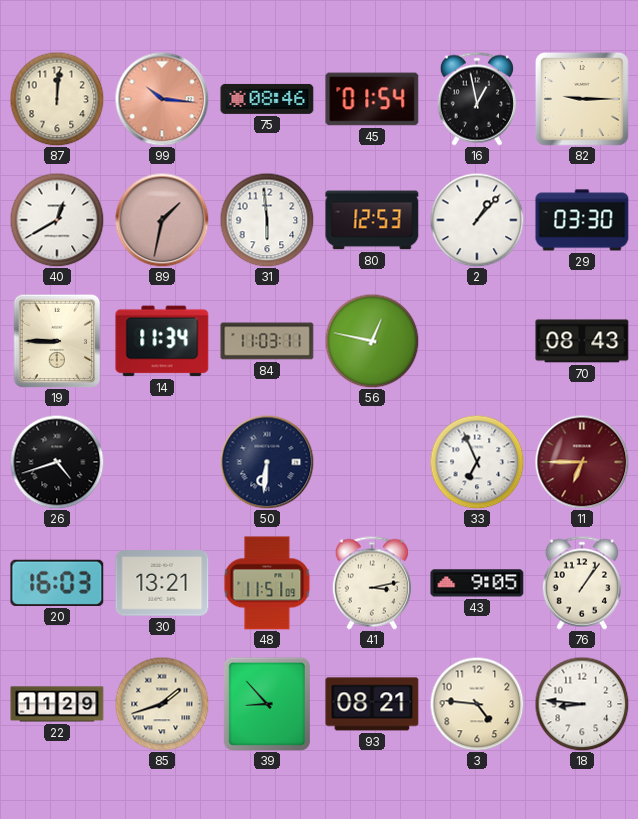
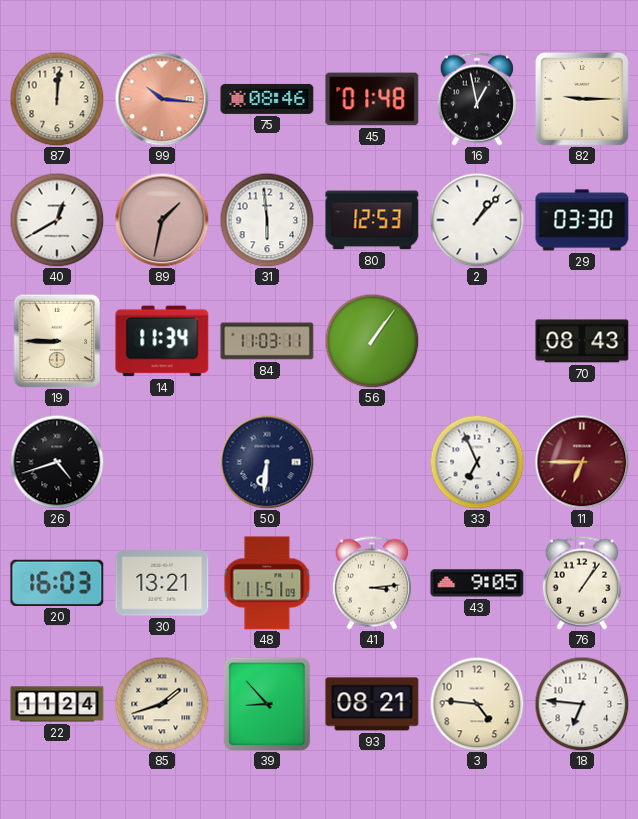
45: 01:54 -> 01:48 (372, 99)
56: 12:47 -> 1:06 (372, 341)
41: 3:13 -> 3:14 (372, 583)
22: 11:29 -> 11:24 (57, 704)
18: 8:46 -> 6:46 (582, 704)
